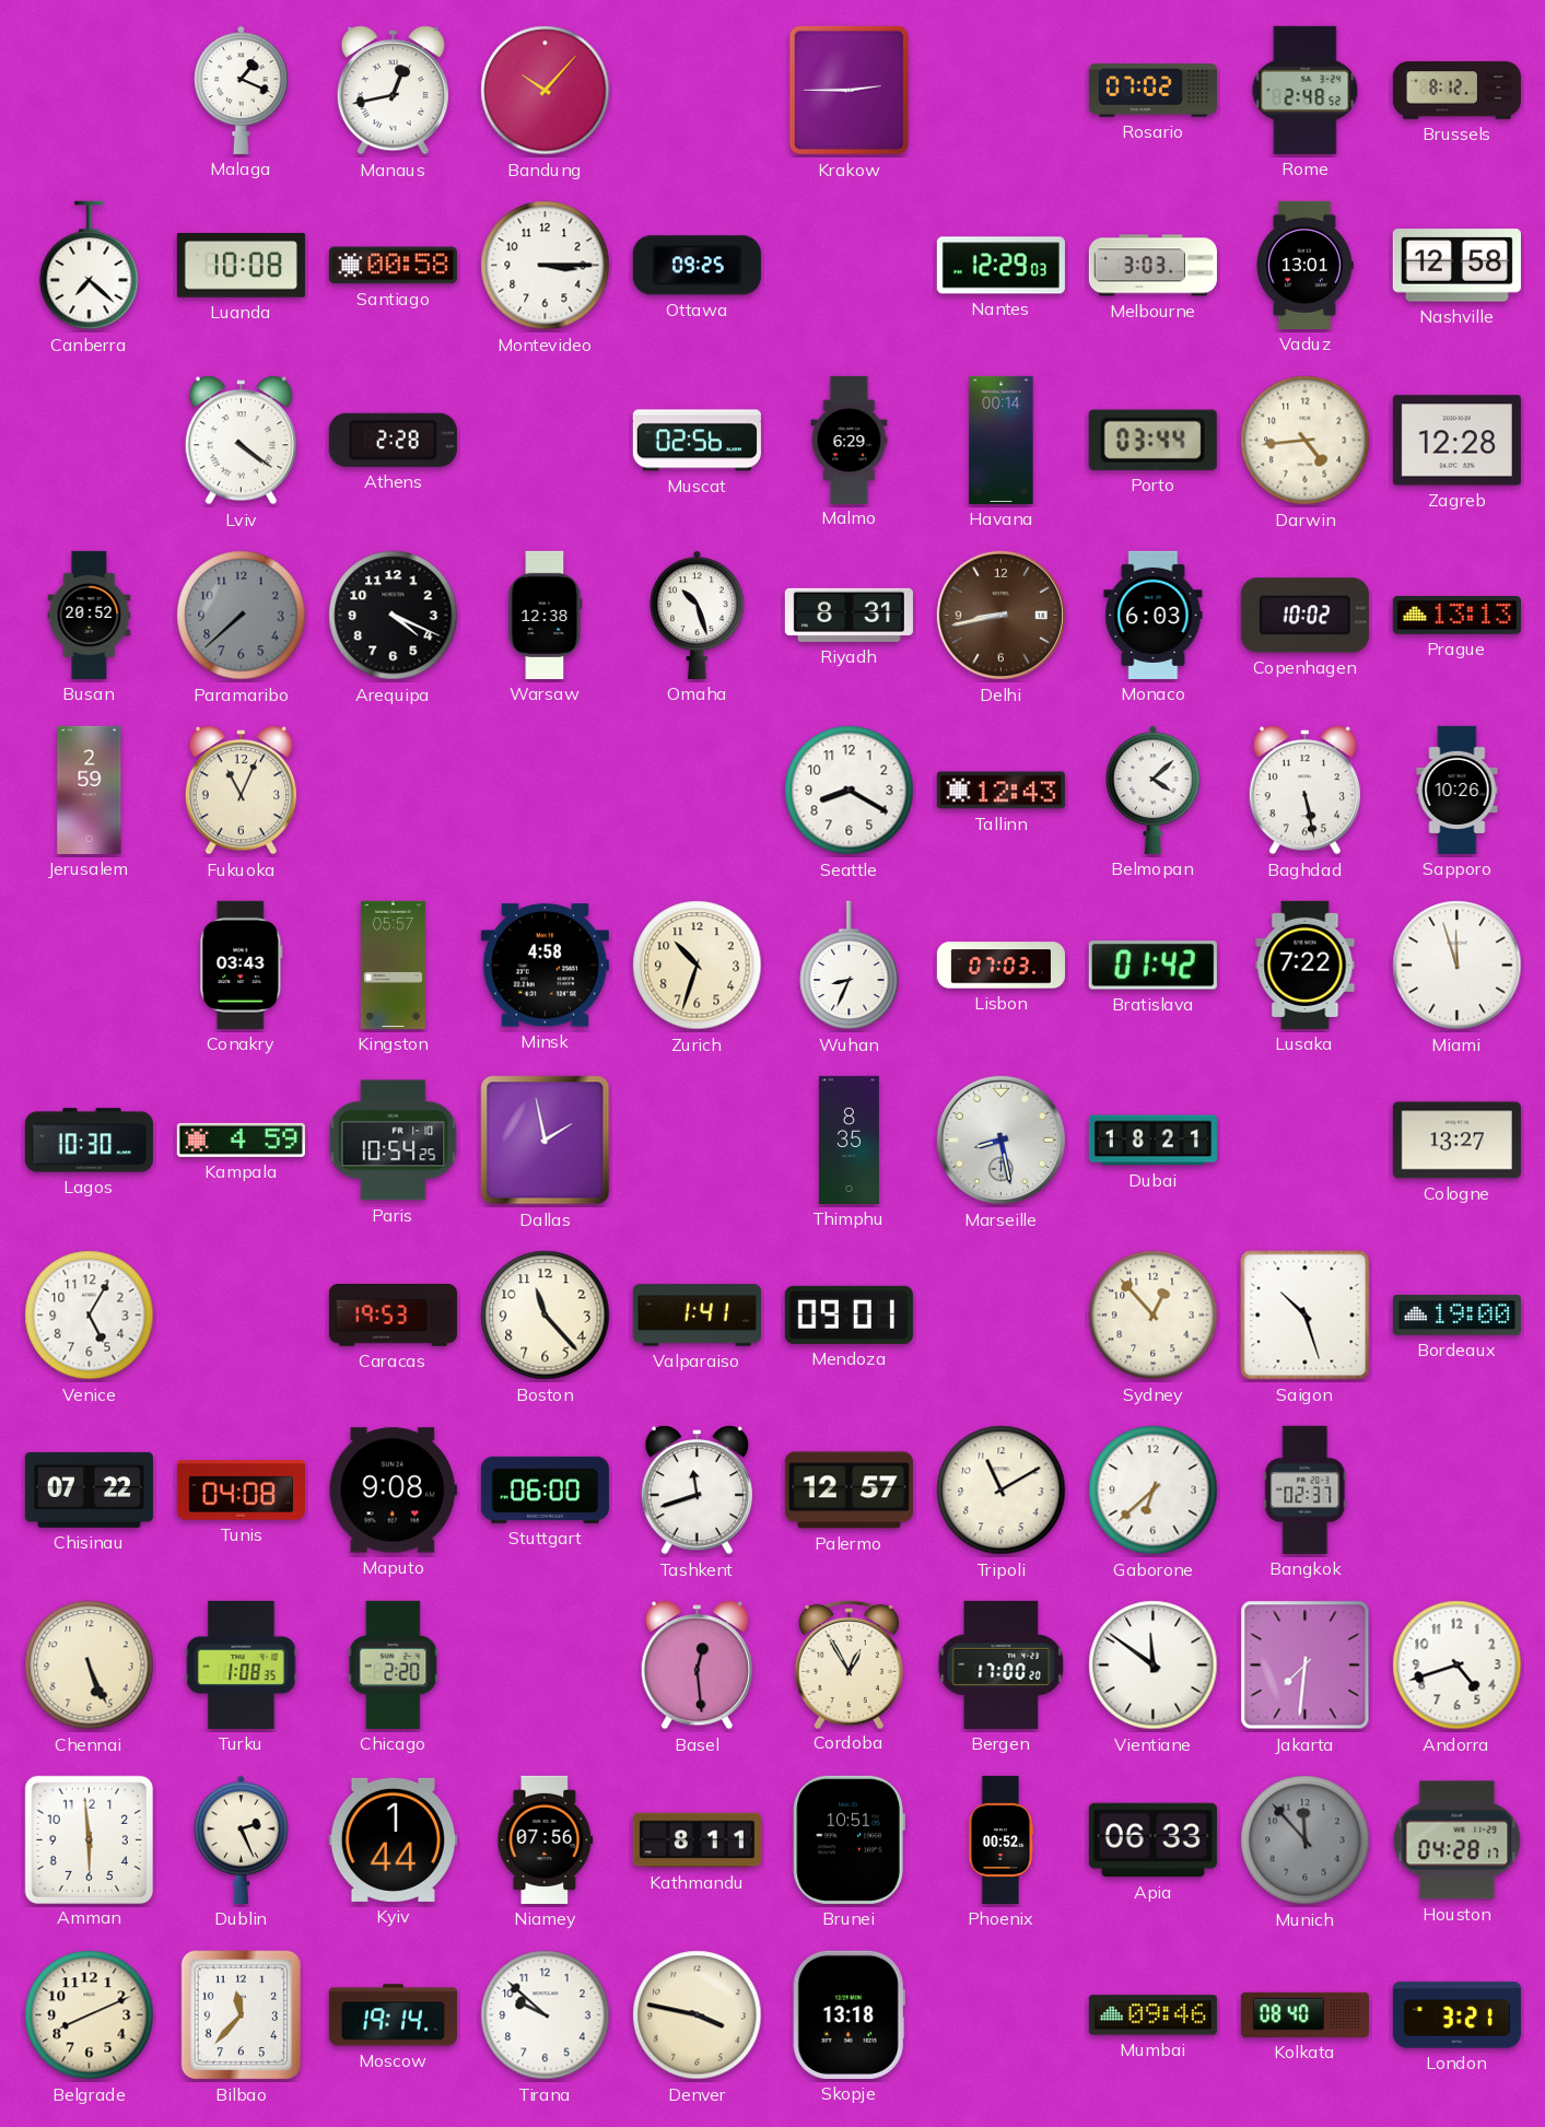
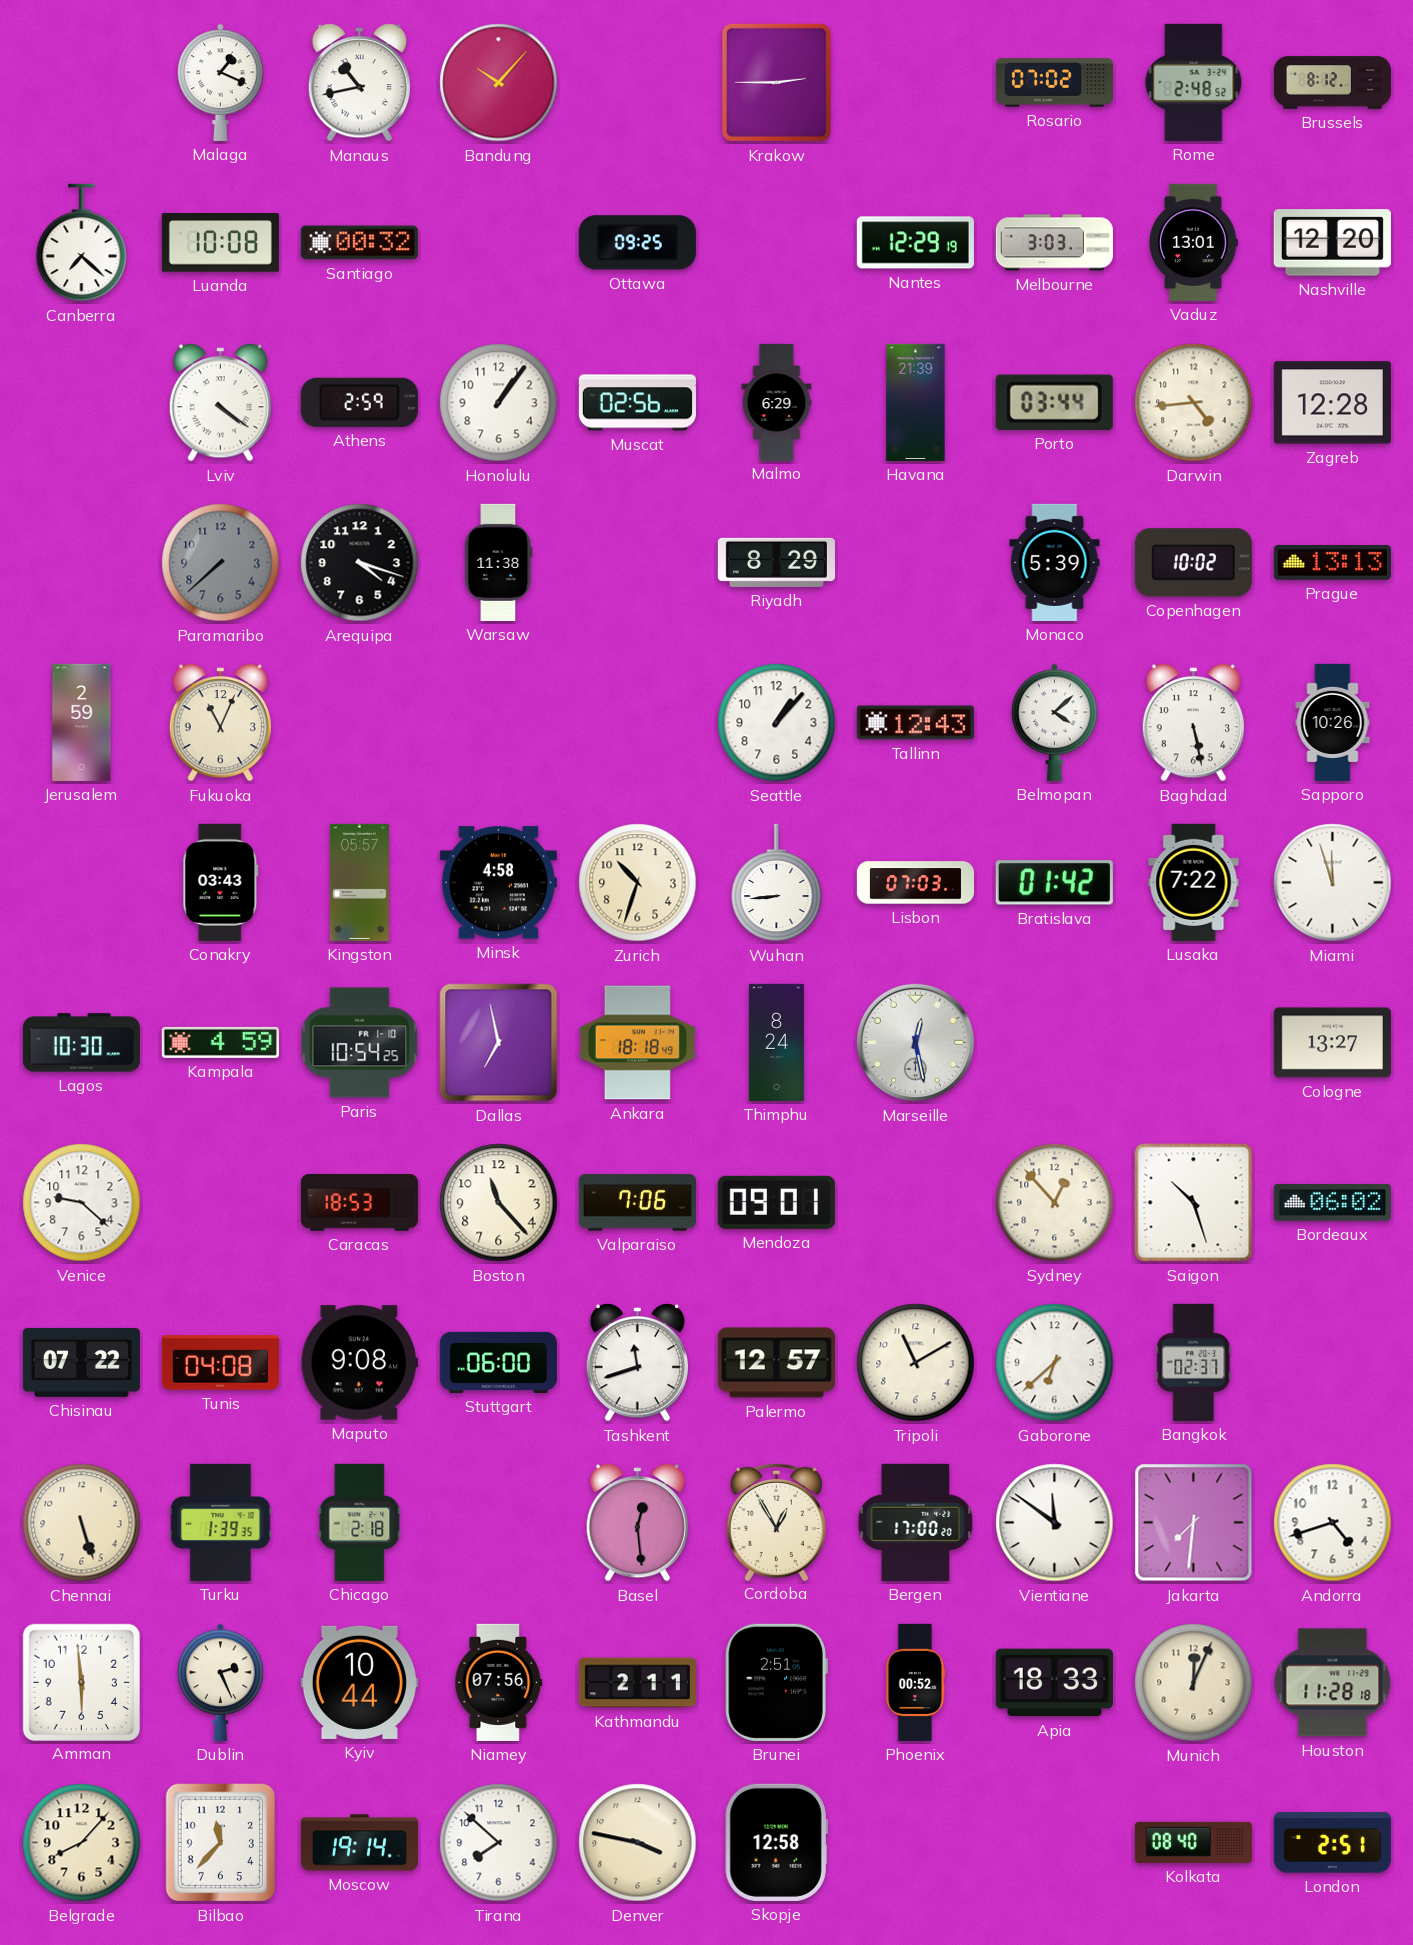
Manaus: 12:43 -> 10:43 (359, 83)
Santiago: 00:58 -> 00:32 (359, 243)
Montevideo: 3:15 -> none (546, 266)
Nantes: 12:29:03 -> 12:29:19 (915, 243)
Nashville: 12:58 -> 12:20 (1332, 243)
Athens: 2:28 -> 2:59 (359, 402)
Honolulu: none -> 1:06 (499, 403)
Havana: 00:14 -> 21:39 (916, 402)
Busan: 20:52 -> none (90, 615)
Arequipa: 4:19 -> 4:18 (360, 563)
Warsaw: 12:38 -> 11:38 (499, 562)
Omaha: 10:27 -> none (698, 615)
Riyadh: 8:31 -> 8:29 (776, 562)
Delhi: 8:43 -> none (1000, 615)
Monaco: 6:03 -> 5:39 (1055, 562)
Seattle: 8:20 -> 1:07 (777, 723)
Wuhan: 8:34 -> 8:44 (777, 883)
Dallas: 1:58 -> 6:58 (499, 1043)
Ankara: none -> 18:18 (637, 1043)
Thimphu: 8:35 -> 8:24 (776, 1042)
Marseille: 8:28 -> 12:28 (915, 1042)
Dubai: 18:21 -> none (1152, 1141)
Venice: 5:05 -> 9:22 (82, 1203)
Caracas: 19:53 -> 18:53 (359, 1203)
Valparaiso: 1:41 -> 7:06 (637, 1203)
Bordeaux: 19:00 -> 06:02 (1332, 1203)
Chennai: 5:26 -> 5:27 (82, 1523)
Turku: 1:08 -> 1:39 (221, 1522)
Chicago: 2:20 -> 2:18 (360, 1522)
Kyiv: 1:44 -> 10:44 (359, 1682)
Kathmandu: 8:11 -> 2:11 (637, 1683)
Brunei: 10:51 -> 2:51 (776, 1682)
Apia: 06:33 -> 18:33 (1054, 1683)
Munich: 11:53 -> 12:04 (1194, 1683)
Munich dial: grey -> cream (1194, 1683)
Houston: 04:28 -> 11:28 (1333, 1683)
Belgrade: 8:11 -> 8:07 (82, 1843)
Tirana: 9:52 -> 7:52 (499, 1843)
Skopje: 13:18 -> 12:58 (776, 1842)
Mumbai: 09:46 -> none (1152, 2015)
London: 3:21 -> 2:51 (1332, 1843)
